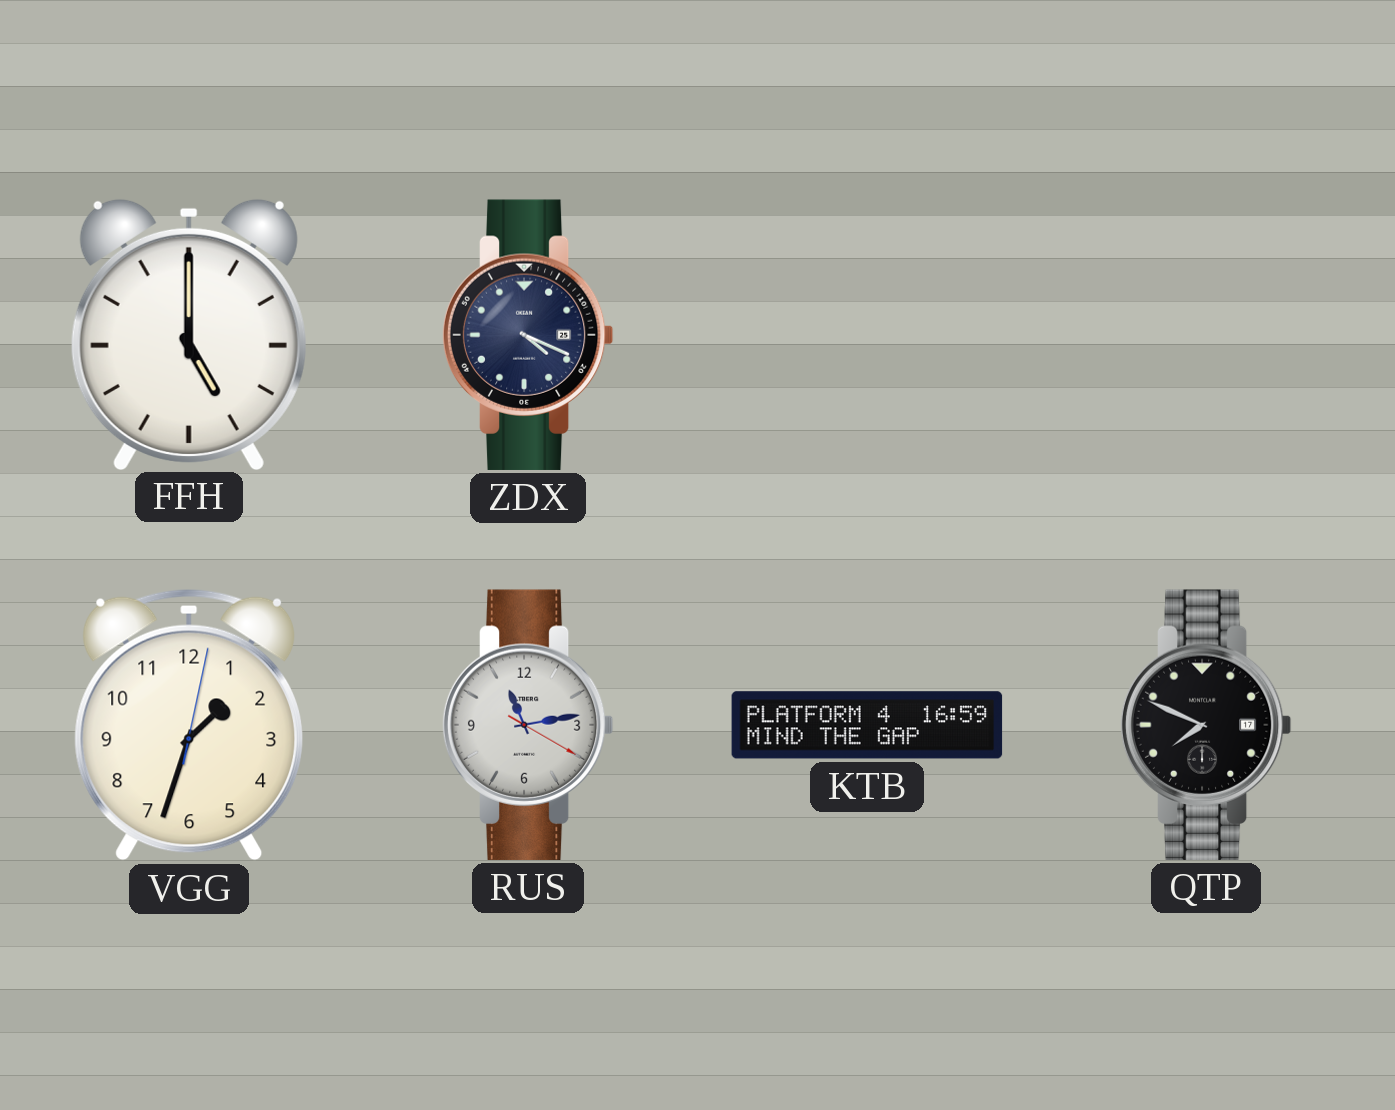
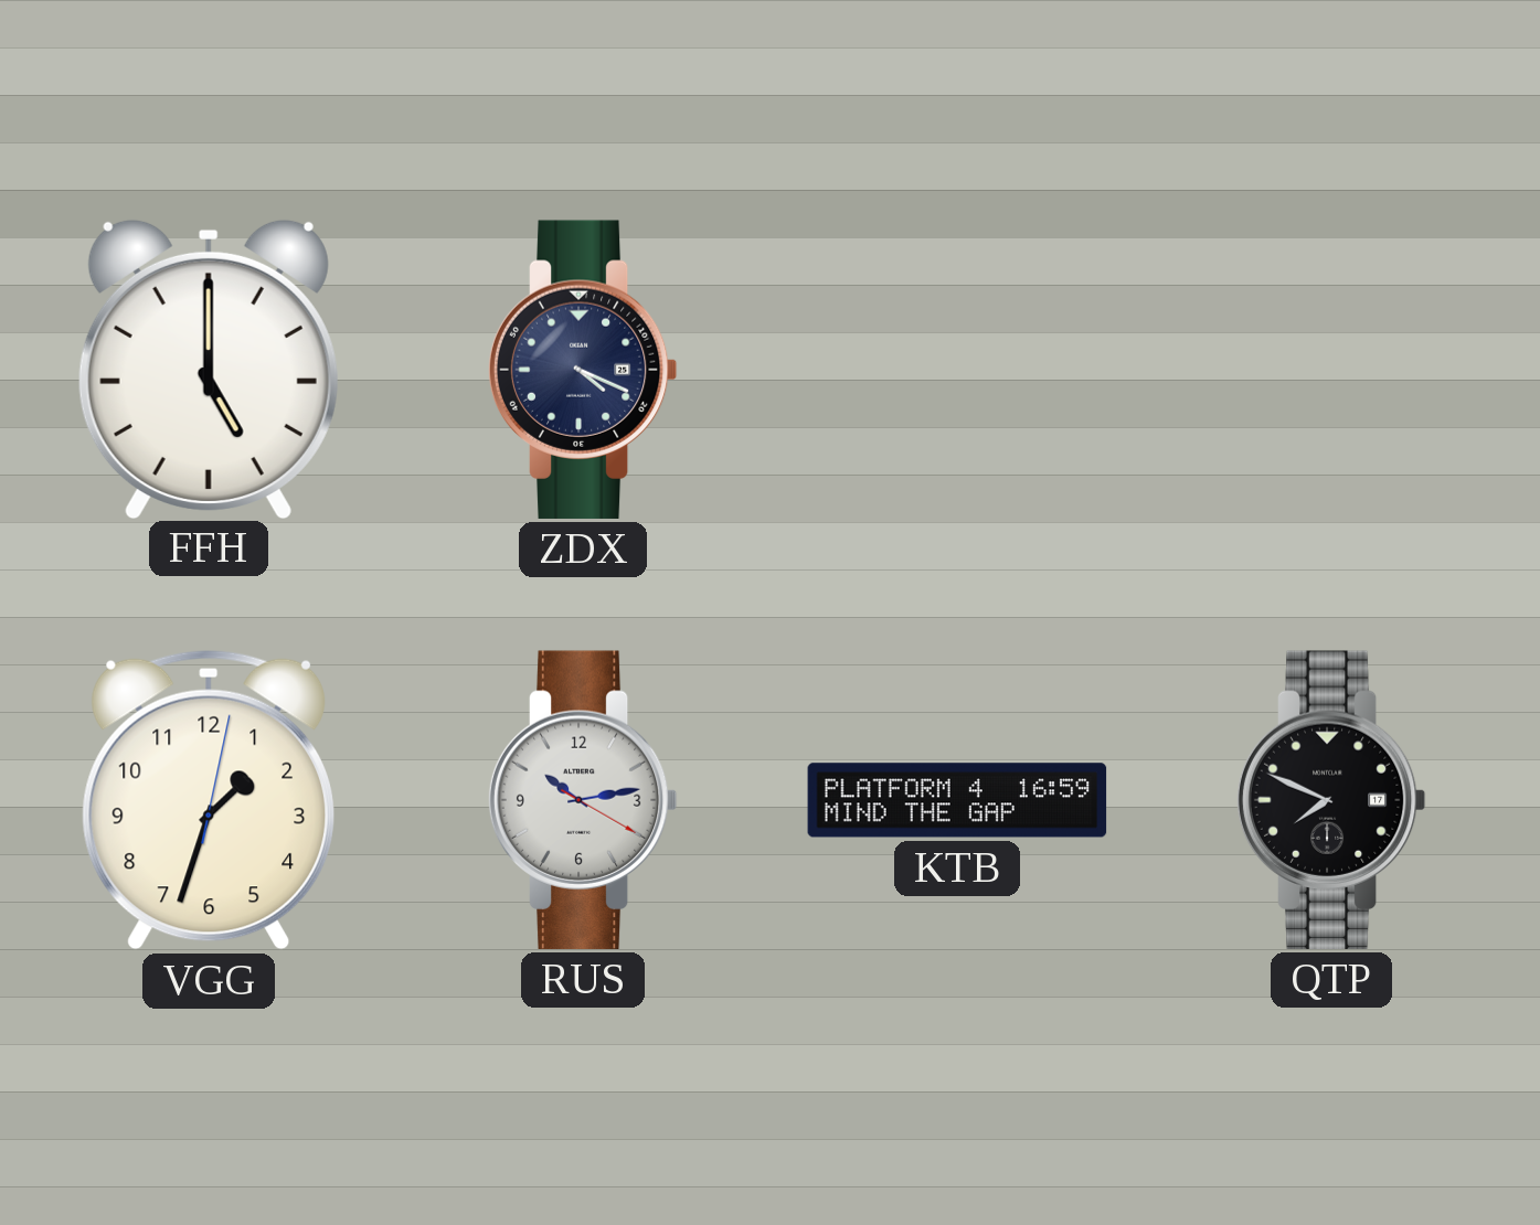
RUS: 11:13 -> 10:13 (583, 800)
